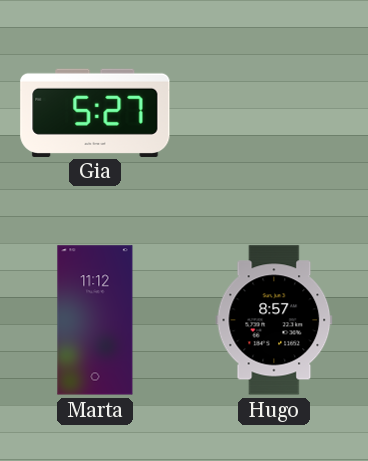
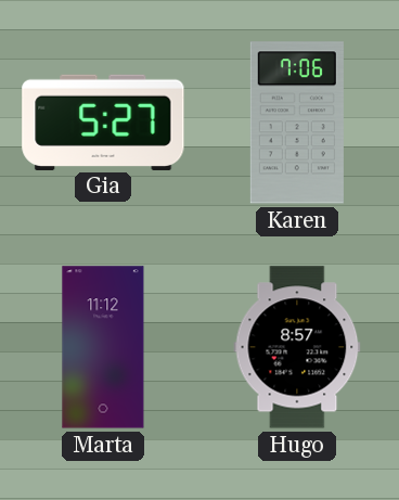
Karen: none -> 7:06 (297, 123)
